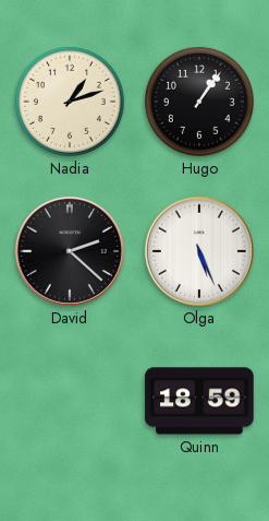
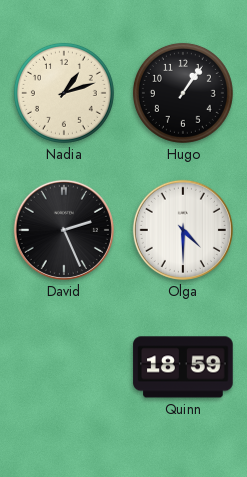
David: 2:22 -> 2:26 (64, 230)
Olga: 5:26 -> 4:30 (183, 230)
